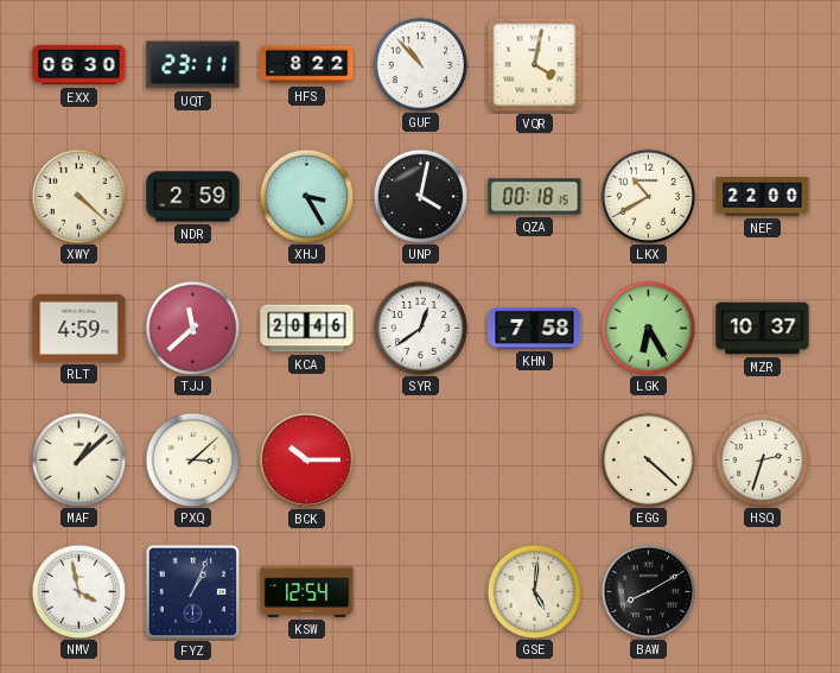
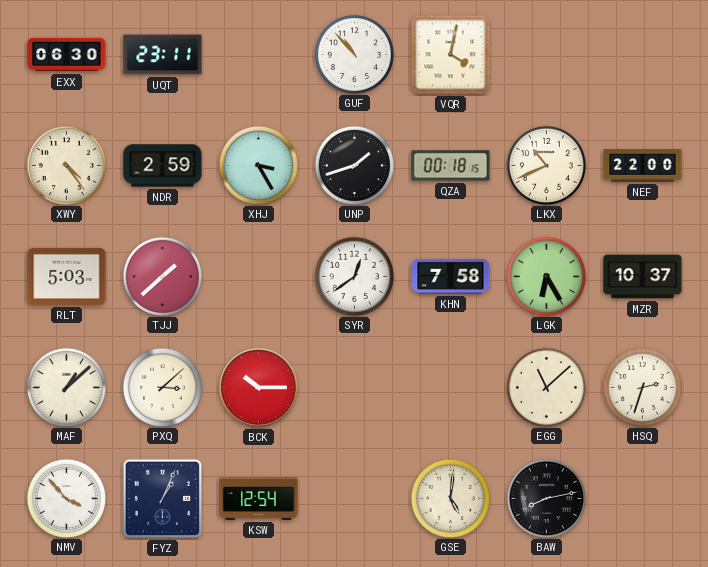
HFS: 8:22 -> none (307, 65)
XWY: 4:22 -> 4:24 (66, 165)
UNP: 4:02 -> 1:42 (354, 165)
LKX: 10:40 -> 10:41 (546, 165)
RLT: 4:59 -> 5:03 (67, 276)
TJJ: 11:38 -> 1:38 (162, 276)
KCA: 20:46 -> none (307, 329)
EGG: 4:22 -> 11:08 (546, 387)
NMV: 3:58 -> 3:53 (66, 498)
BAW: 8:10 -> 8:13 (546, 498)
